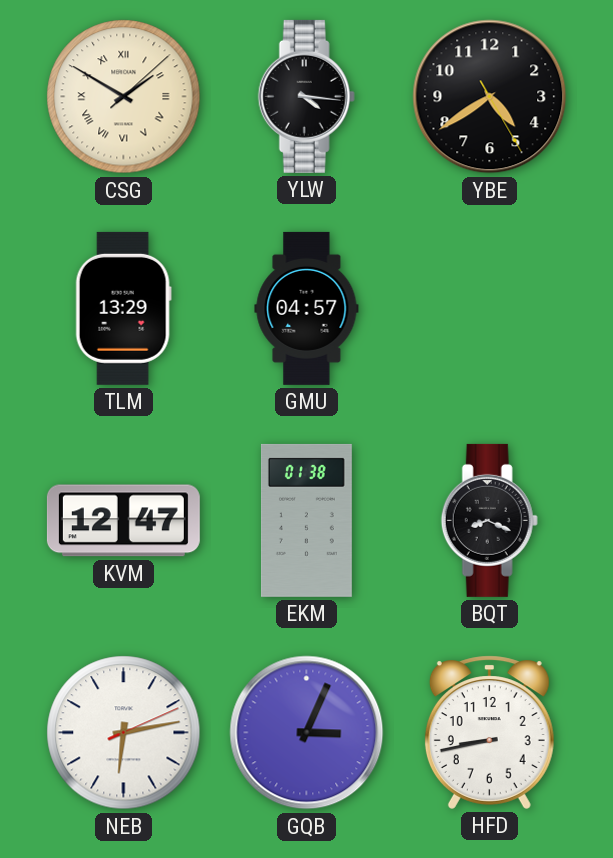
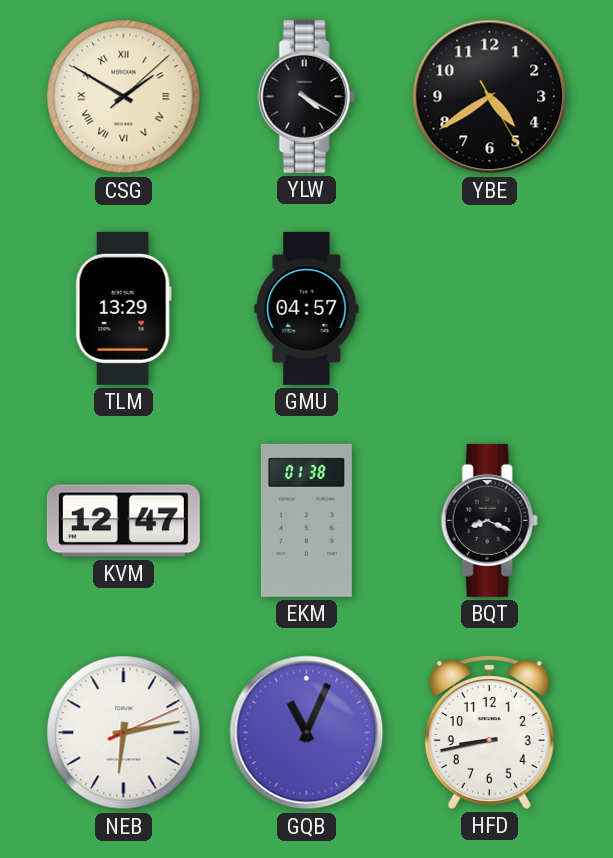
YLW: 4:16 -> 4:20 (306, 96)
GQB: 3:04 -> 11:04 (307, 733)
